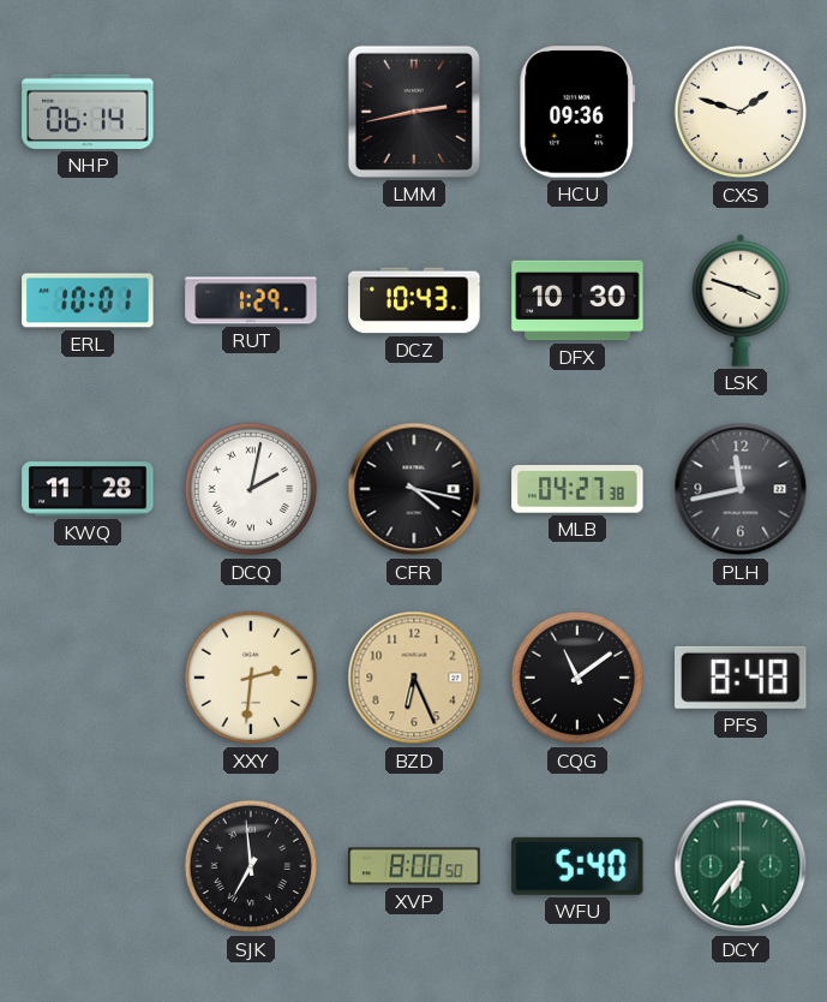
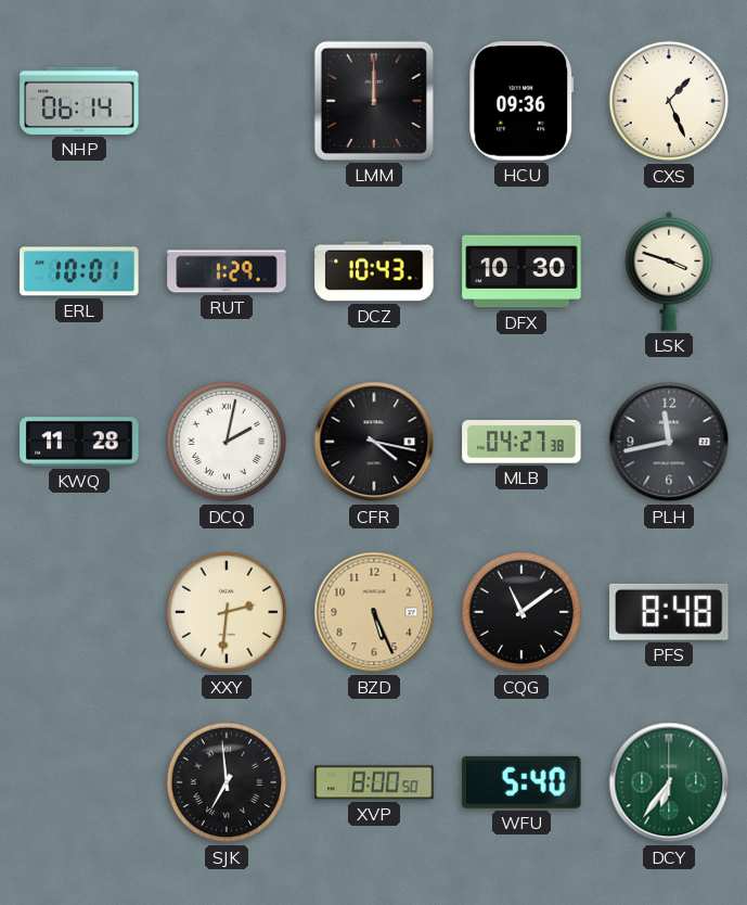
LMM: 2:43 -> 12:00 (374, 101)
CXS: 1:48 -> 1:26 (669, 101)
BZD: 6:26 -> 5:26 (374, 612)
